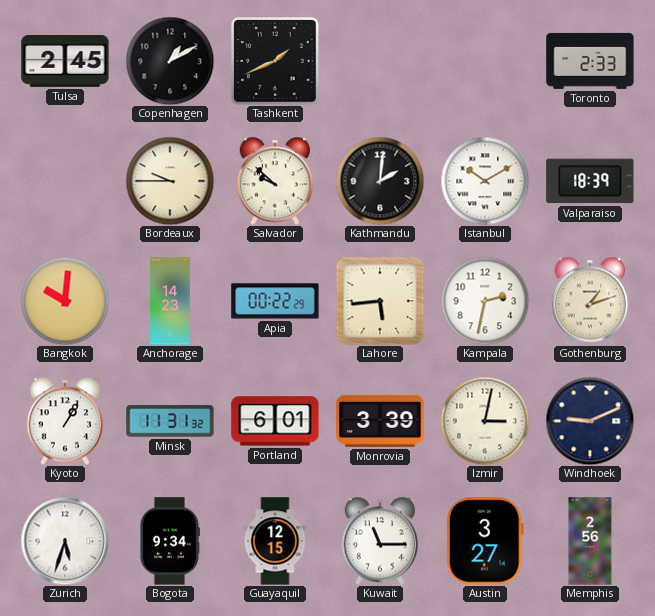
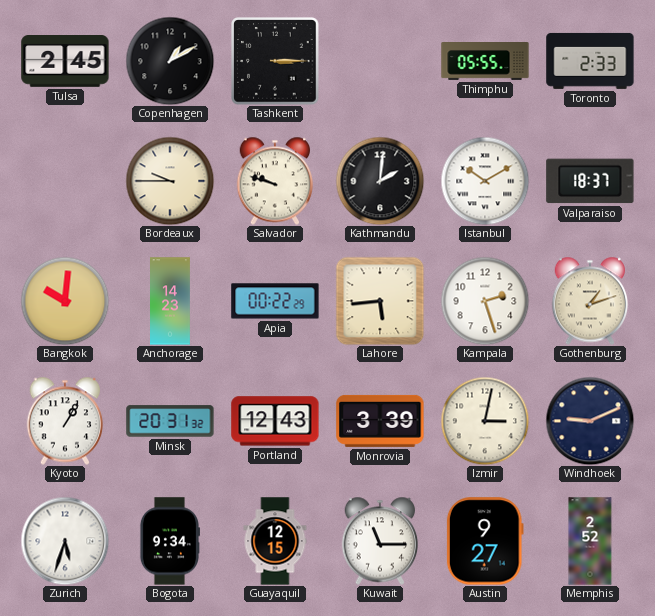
Tashkent: 1:41 -> 3:15 (275, 61)
Thimphu: none -> 05:55 (485, 62)
Salvador: 9:52 -> 9:48 (275, 181)
Valparaiso: 18:39 -> 18:37 (590, 181)
Kampala: 2:32 -> 2:27 (485, 301)
Minsk: 11:31 -> 20:31 (170, 421)
Portland: 6:01 -> 12:43 (275, 421)
Austin: 3:27 -> 9:27 (485, 541)
Memphis: 2:56 -> 2:52 (590, 541)
